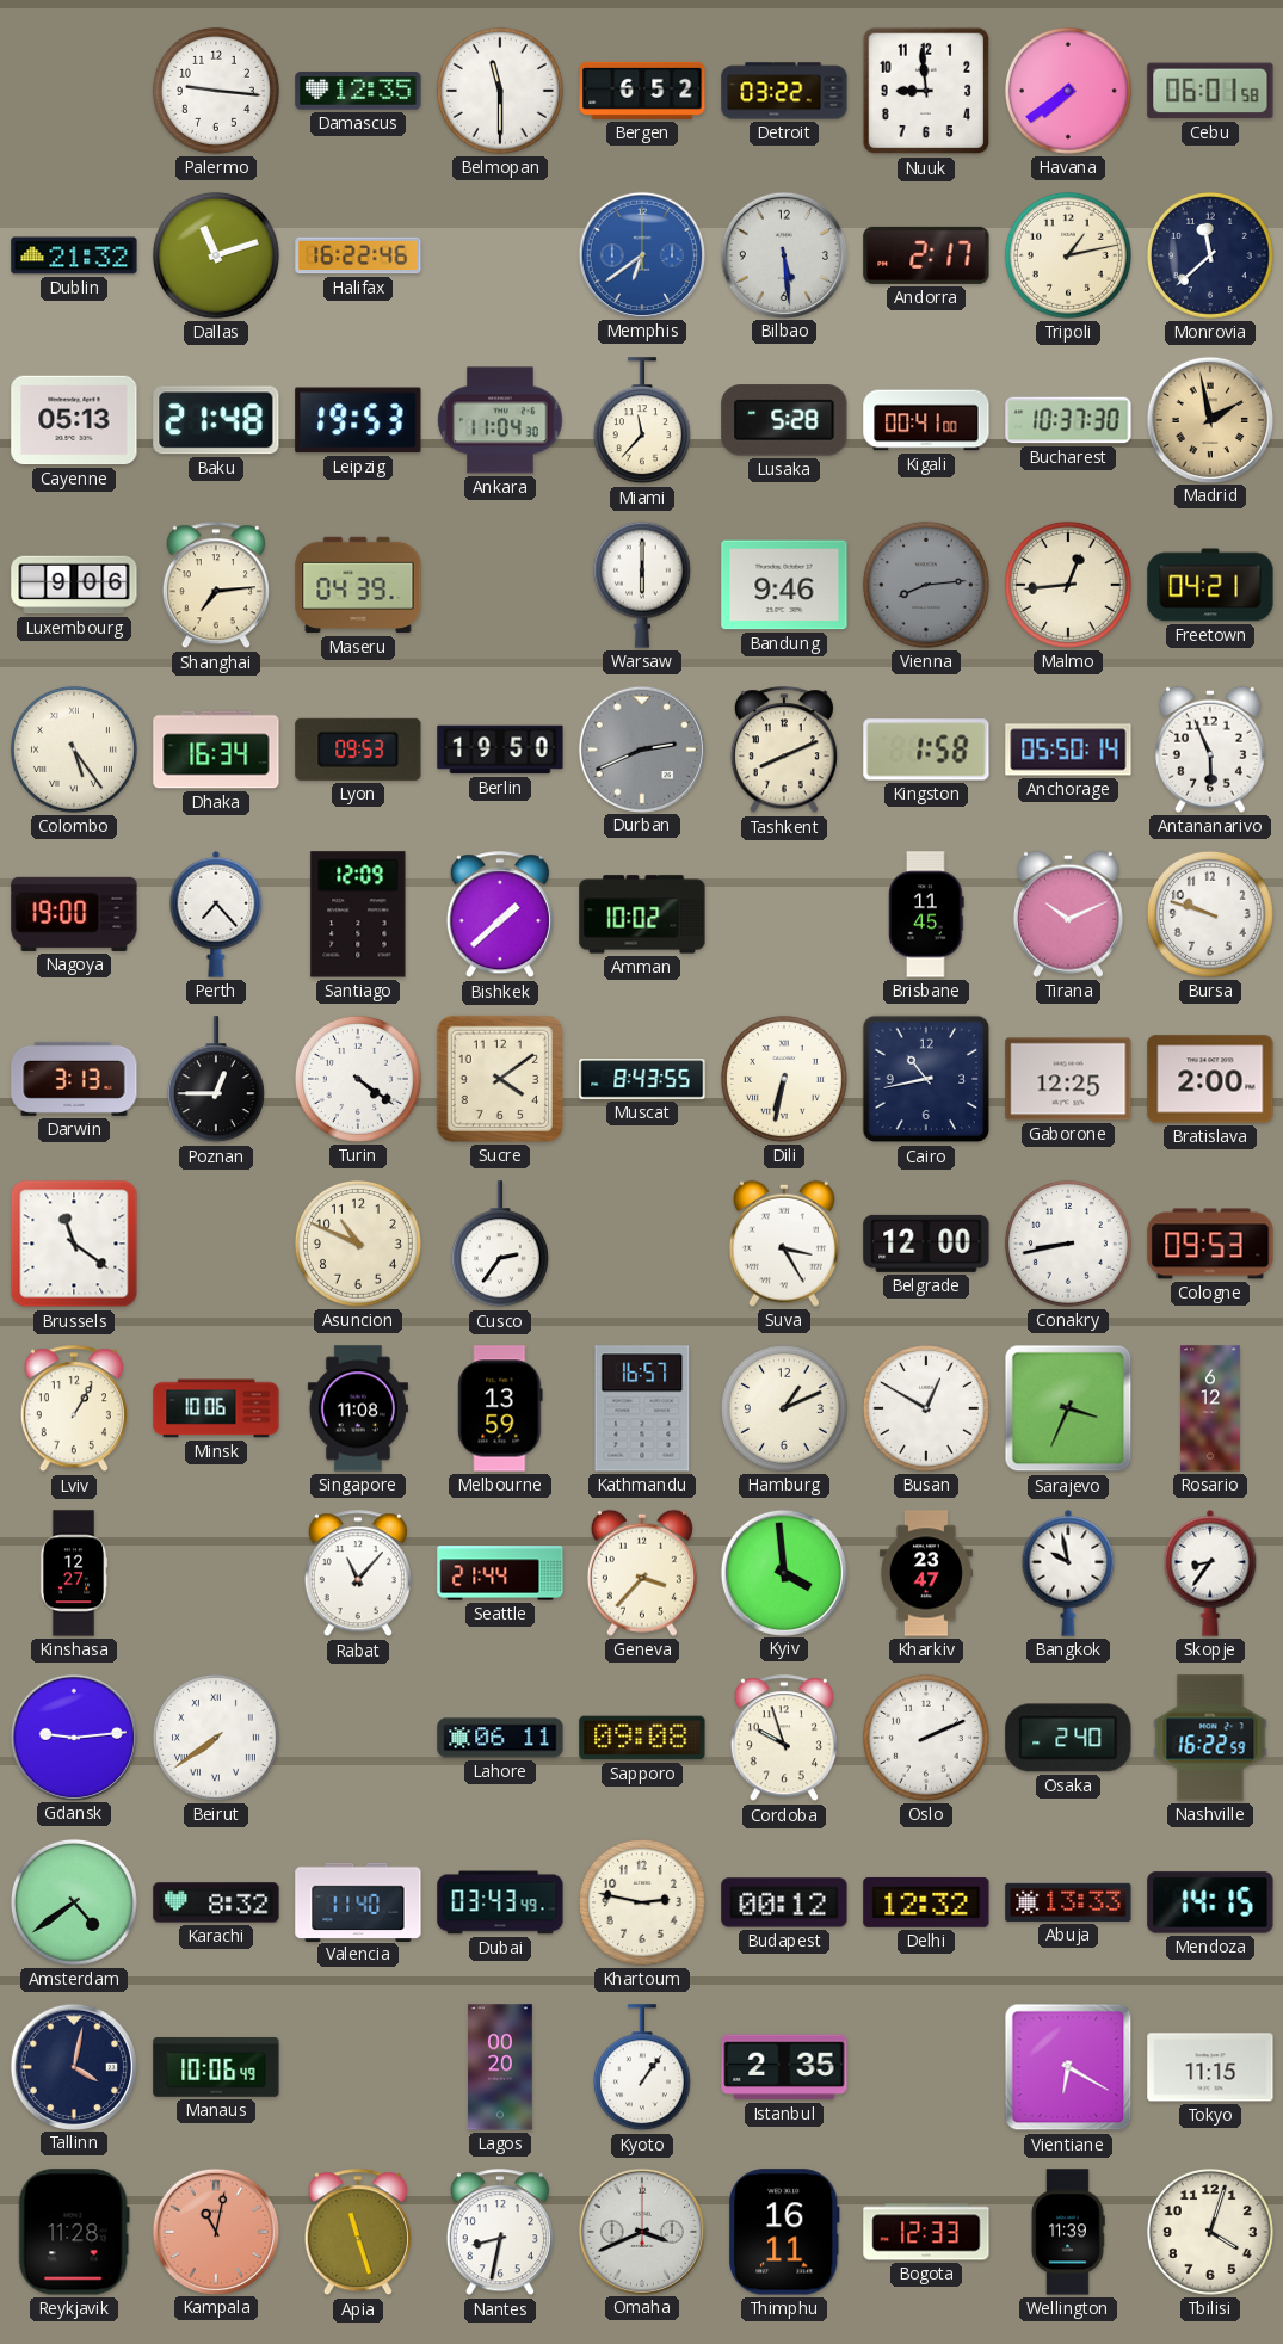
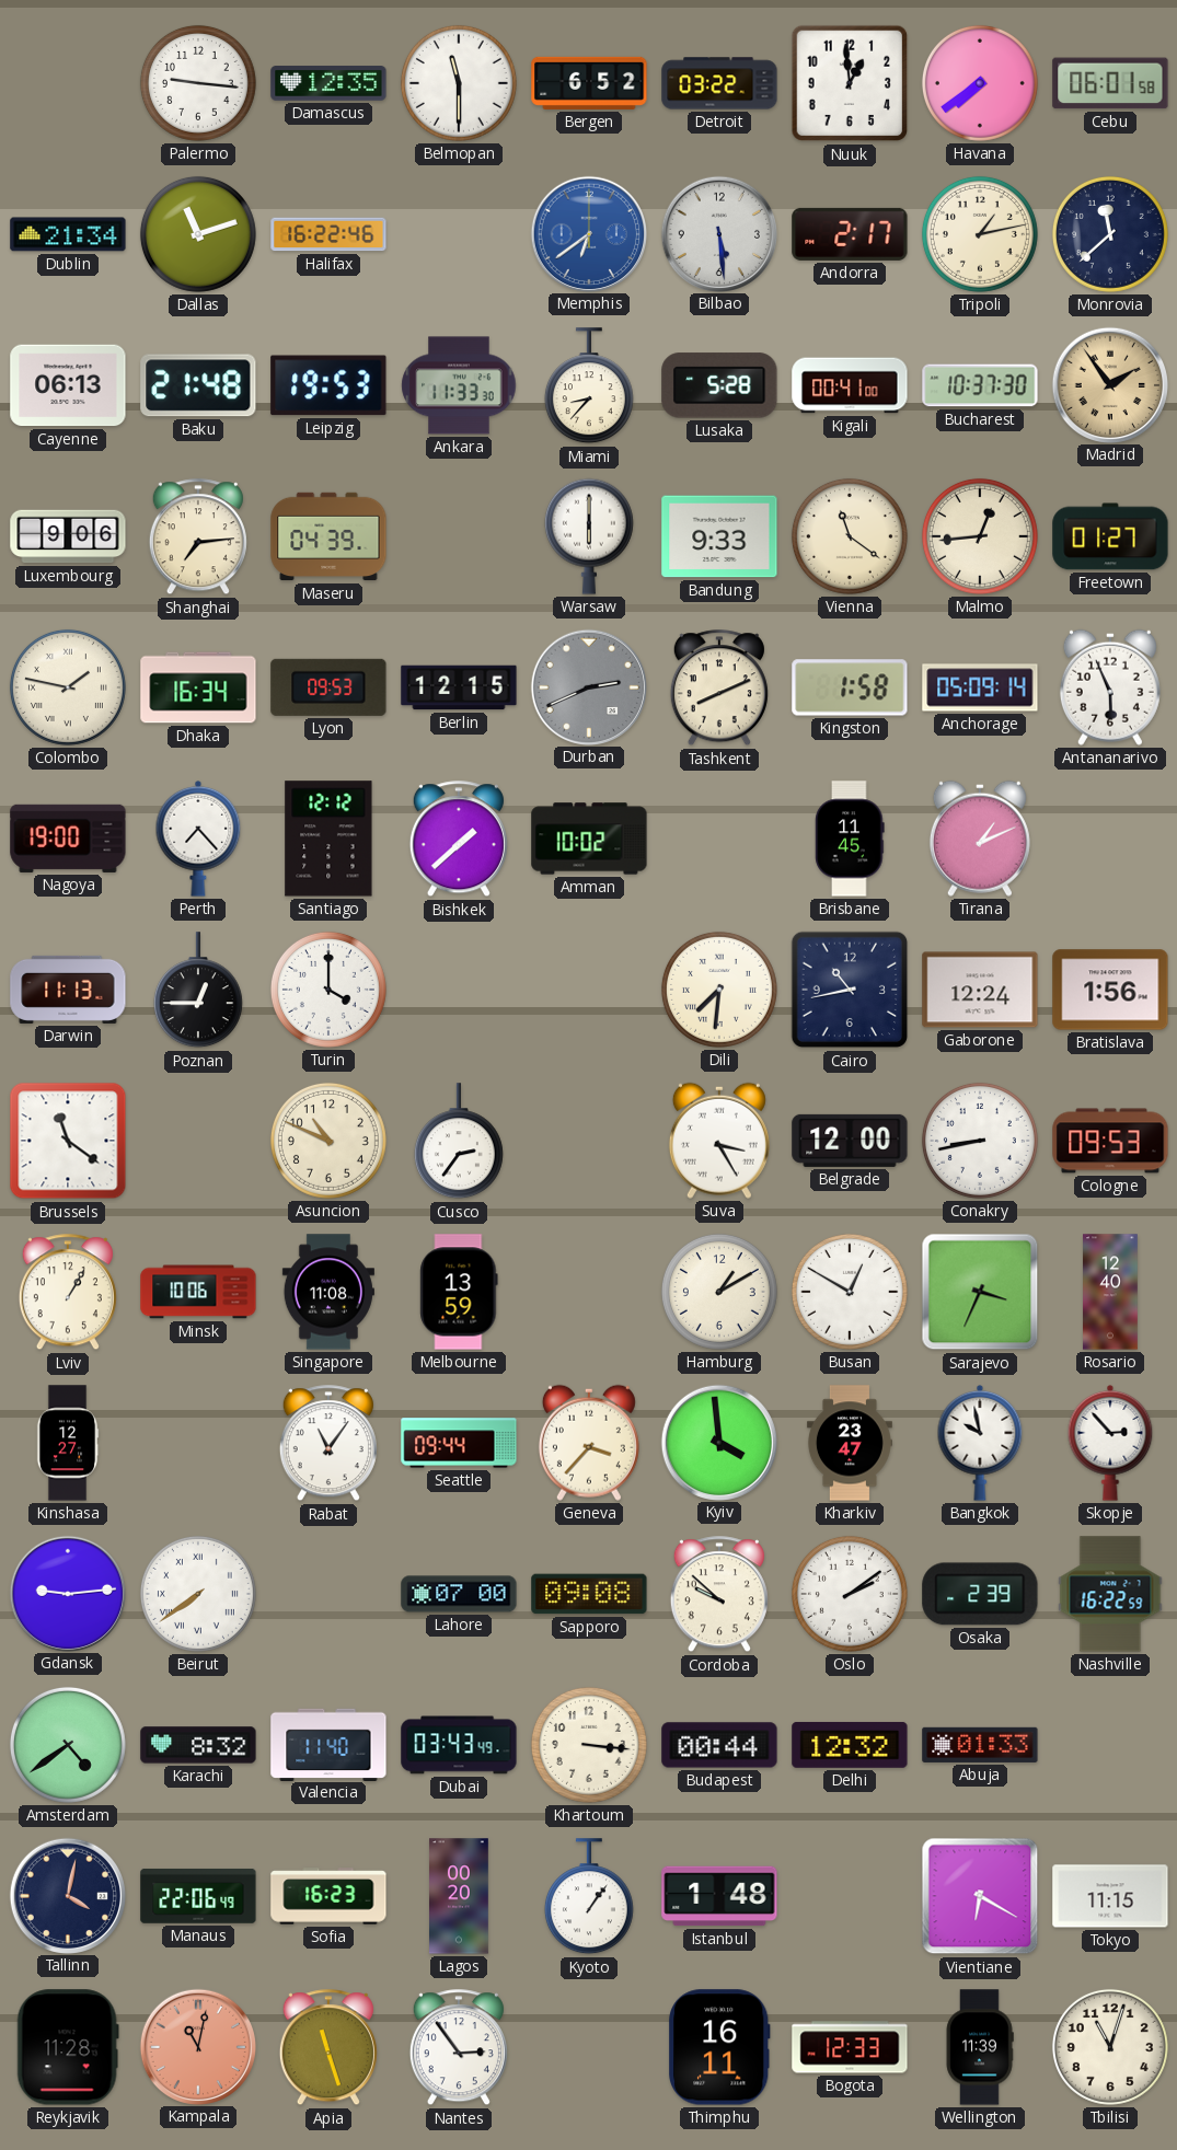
Nuuk: 8:59 -> 12:59 (850, 83)
Dublin: 21:32 -> 21:34 (68, 234)
Cayenne: 05:13 -> 06:13 (68, 385)
Ankara: 11:04 -> 11:33 (459, 385)
Miami: 11:37 -> 8:37 (589, 386)
Madrid: 1:58 -> 1:54 (1109, 384)
Bandung: 9:46 -> 9:33 (719, 536)
Vienna: 8:14 -> 11:21 (850, 536)
Vienna dial: grey -> cream (850, 536)
Freetown: 04:21 -> 01:27 (1110, 536)
Colombo: 5:24 -> 1:47 (68, 687)
Berlin: 19:50 -> 12:15 (459, 687)
Anchorage: 05:50 -> 05:09 (980, 687)
Santiago: 12:09 -> 12:12 (328, 839)
Tirana: 10:11 -> 1:11 (980, 839)
Bursa: 9:48 -> none (1210, 914)
Darwin: 3:13 -> 11:13 (68, 990)
Turin: 4:21 -> 4:00 (328, 990)
Sucre: 4:09 -> none (500, 1079)
Muscat: 8:43 -> none (642, 1079)
Dili: 6:32 -> 7:31 (719, 990)
Gaborone: 12:25 -> 12:24 (980, 990)
Bratislava: 2:00 -> 1:56 (1110, 990)
Kathmandu: 16:57 -> none (642, 1408)
Hamburg: 1:11 -> 1:10 (719, 1292)
Rosario: 6:12 -> 12:40 (1110, 1292)
Rabat: 11:07 -> 11:06 (328, 1444)
Seattle: 21:44 -> 09:44 (459, 1443)
Skopje: 8:36 -> 2:53 (1110, 1443)
Lahore: 06:11 -> 07:00 (459, 1594)
Cordoba: 9:57 -> 9:52 (719, 1595)
Oslo: 2:11 -> 2:09 (850, 1594)
Osaka: 2:40 -> 2:39 (980, 1594)
Khartoum: 2:47 -> 3:16 (589, 1745)
Budapest: 00:12 -> 00:44 (719, 1745)
Abuja: 13:33 -> 01:33 (980, 1745)
Mendoza: 14:15 -> none (1210, 1902)
Manaus: 10:06 -> 22:06 (198, 1896)
Sofia: none -> 16:23 (328, 1896)
Istanbul: 2:35 -> 1:48 (719, 1896)
Nantes: 8:32 -> 2:54 (459, 2048)
Omaha: 3:41 -> none (641, 2231)
Tbilisi: 4:03 -> 11:03 (1110, 2047)
